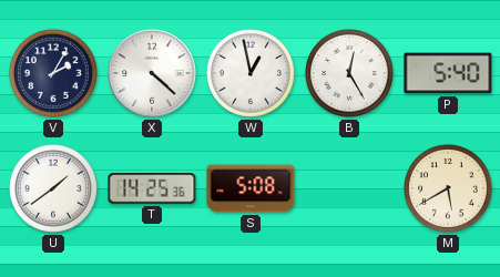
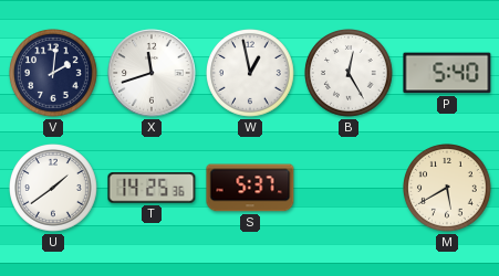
V: 2:05 -> 2:01 (54, 74)
X: 4:22 -> 11:42 (152, 73)
S: 5:08 -> 5:37 (250, 188)
